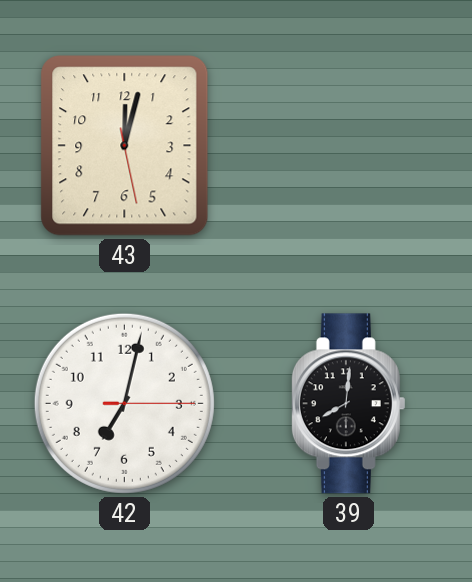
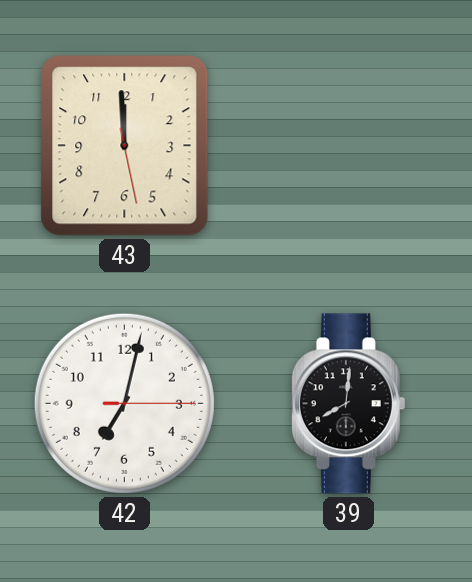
43: 12:02 -> 11:59 (125, 146)
